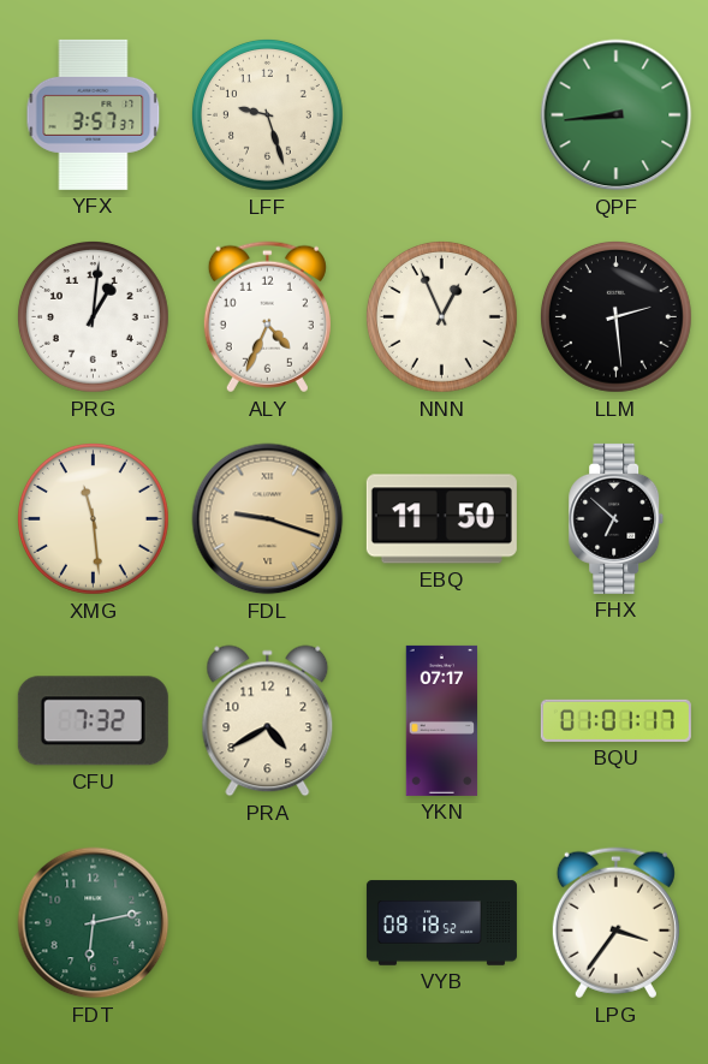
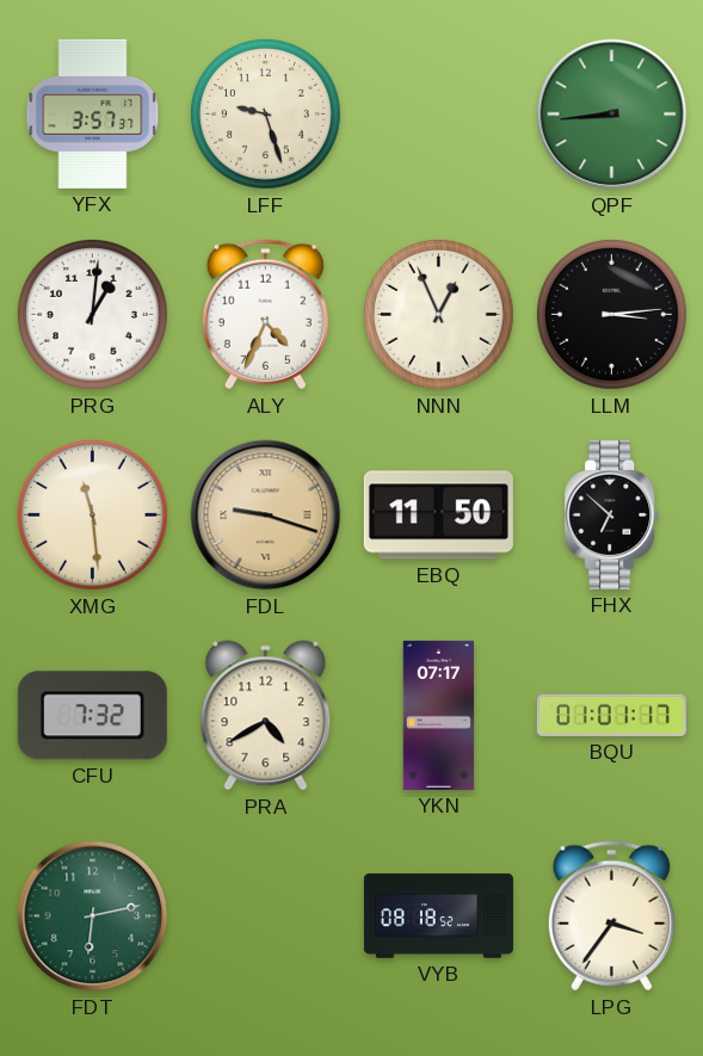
LLM: 2:29 -> 3:14 (611, 314)
